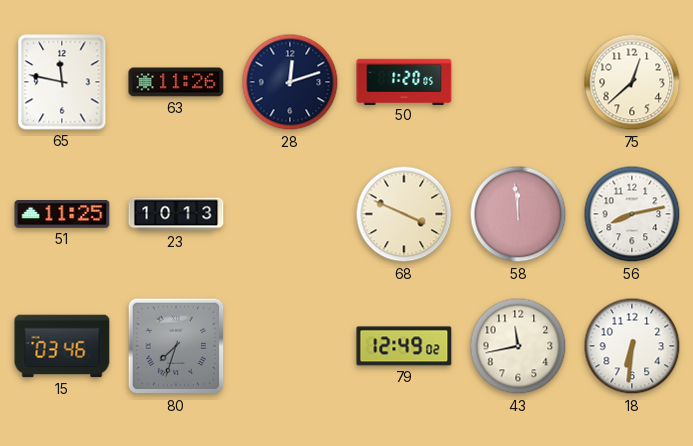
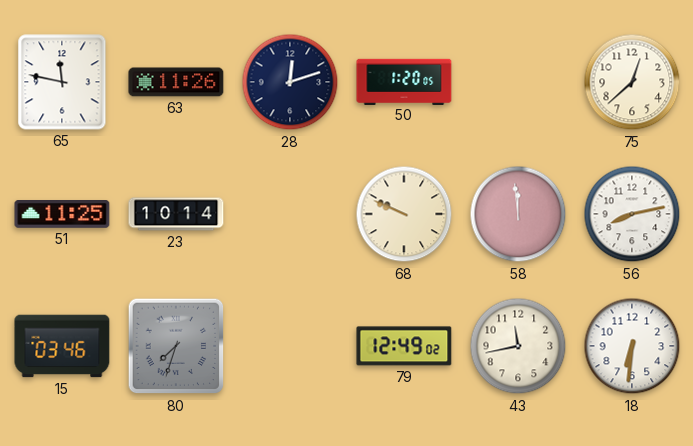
23: 10:13 -> 10:14 (176, 214)
68: 3:49 -> 9:49 (404, 214)
